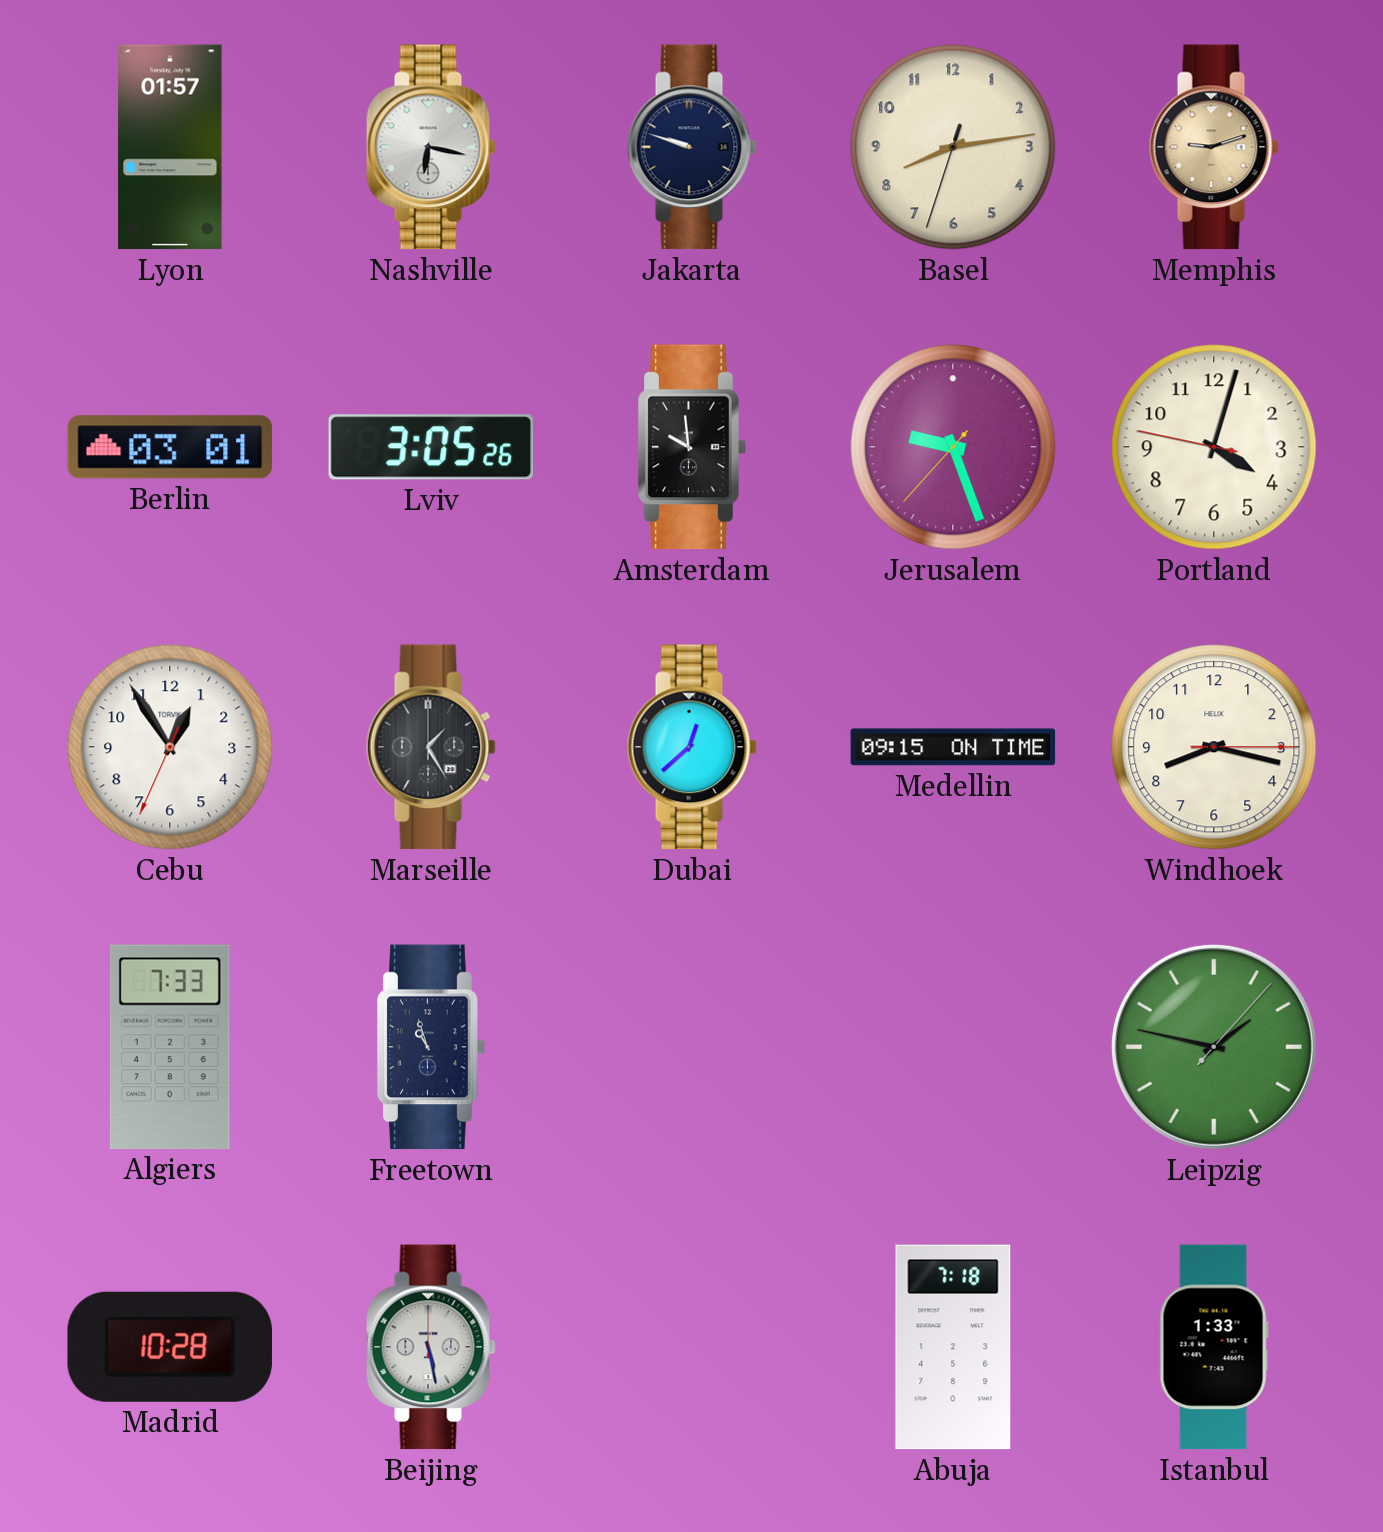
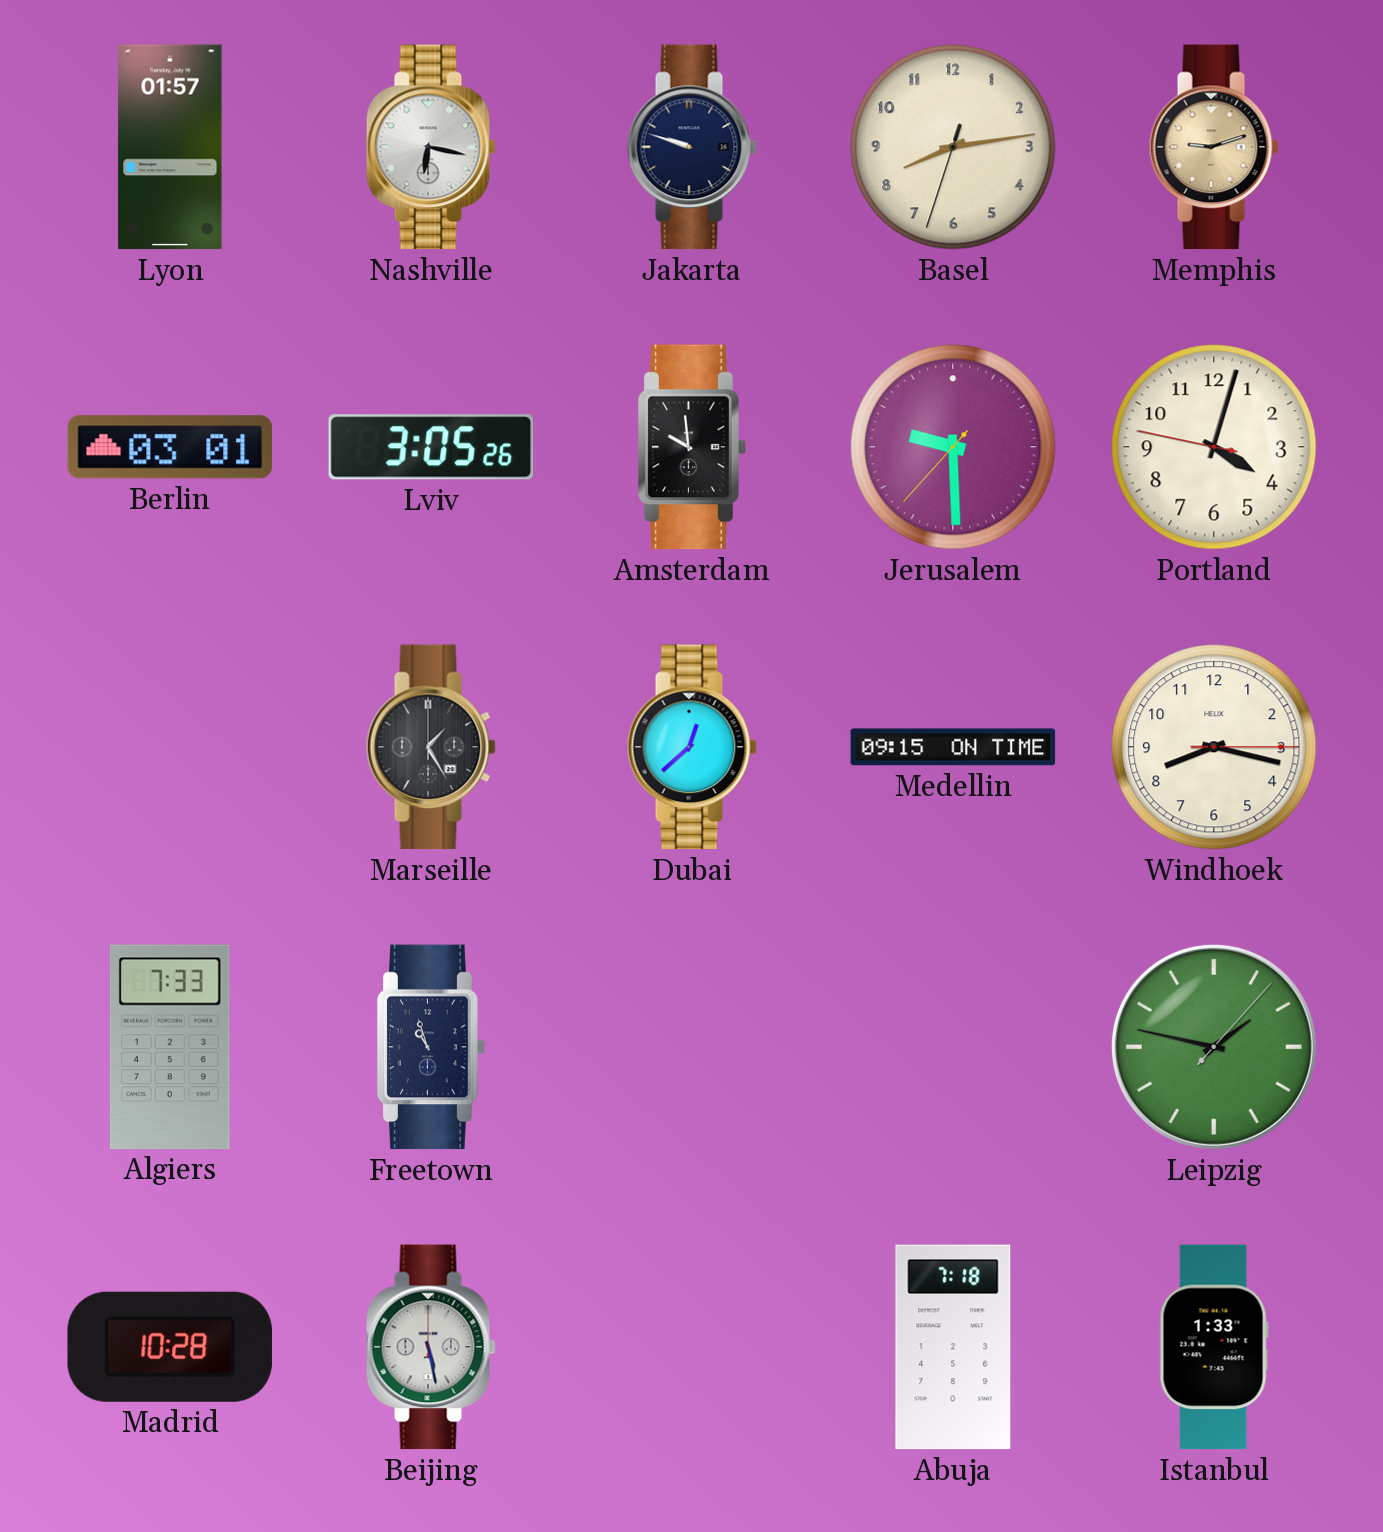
Jerusalem: 9:26 -> 9:29 (953, 447)
Cebu: 12:54 -> none (170, 747)
